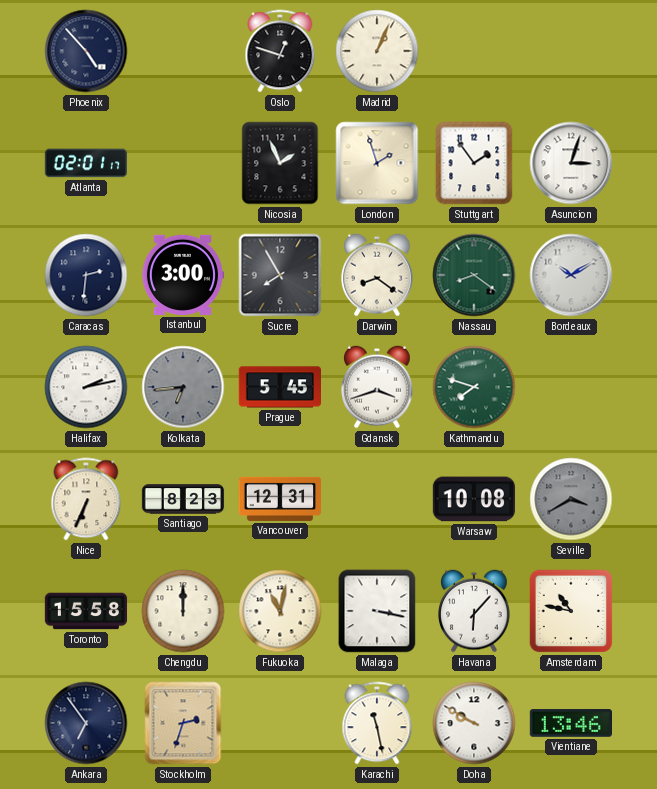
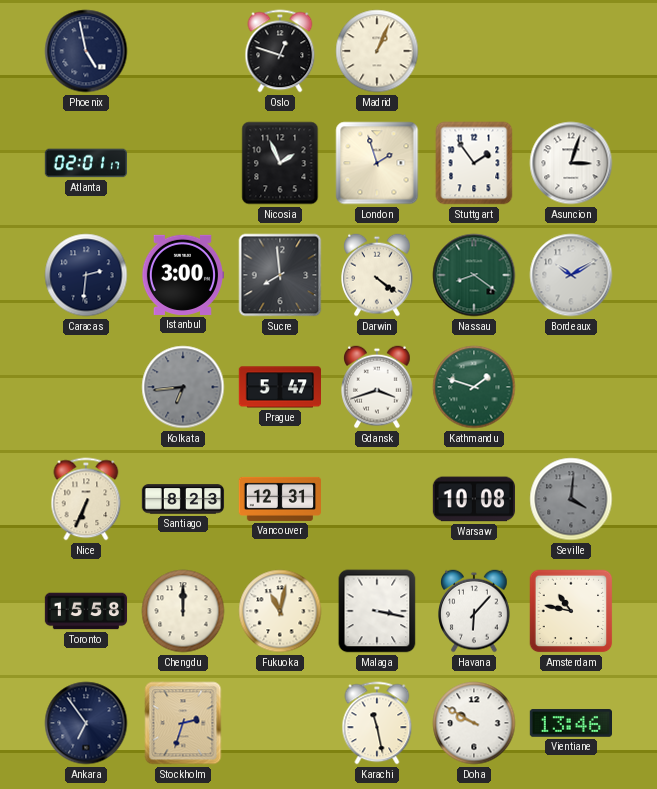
Phoenix: 4:53 -> 4:58 (86, 51)
Sucre: 7:55 -> 7:59 (280, 275)
Darwin: 8:21 -> 4:21 (377, 275)
Halifax: 2:13 -> none (86, 387)
Prague: 5:45 -> 5:47 (279, 387)
Kathmandu: 7:48 -> 1:48 (474, 387)
Seville: 3:40 -> 4:01 (571, 499)
